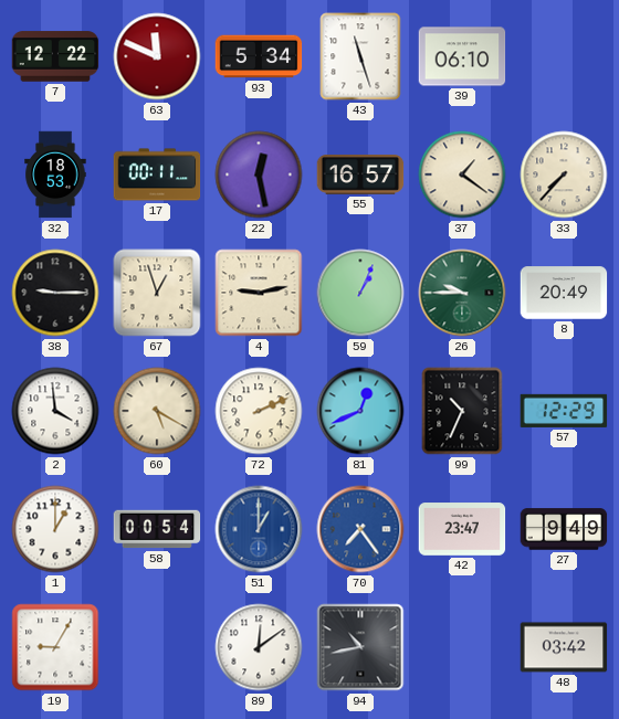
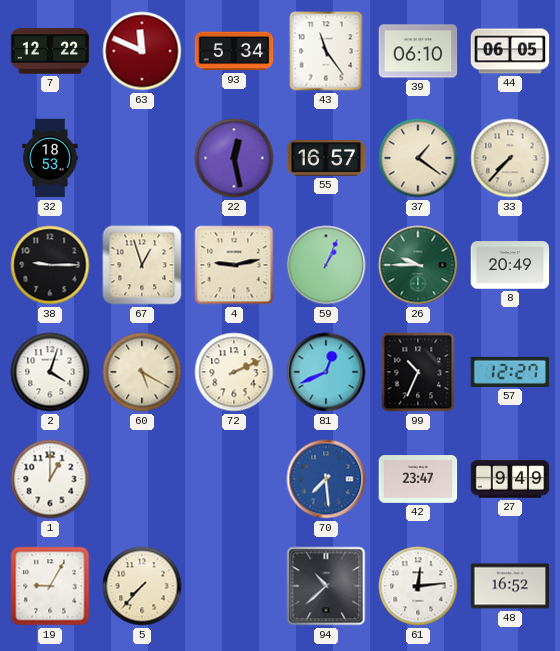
43: 11:27 -> 11:24 (326, 51)
44: none -> 06:05 (510, 51)
17: 00:11 -> none (157, 175)
2: 3:59 -> 4:03 (50, 372)
57: 12:29 -> 12:27 (510, 372)
58: 00:54 -> none (157, 529)
51: 1:00 -> none (259, 529)
70: 7:24 -> 7:29 (326, 479)
5: none -> 7:37 (142, 586)
89: 12:09 -> none (259, 647)
94: 10:43 -> 10:38 (326, 586)
61: none -> 12:14 (418, 586)
48: 03:42 -> 16:52 (510, 586)
